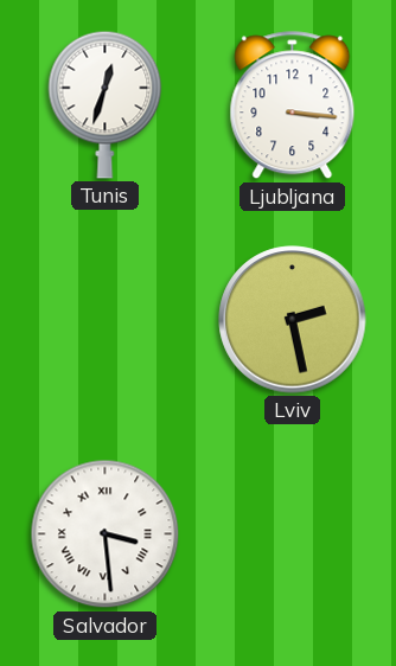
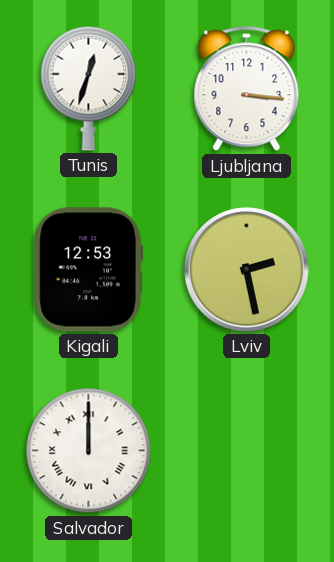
Kigali: none -> 12:53 (88, 270)
Salvador: 3:29 -> 12:00 (89, 451)
